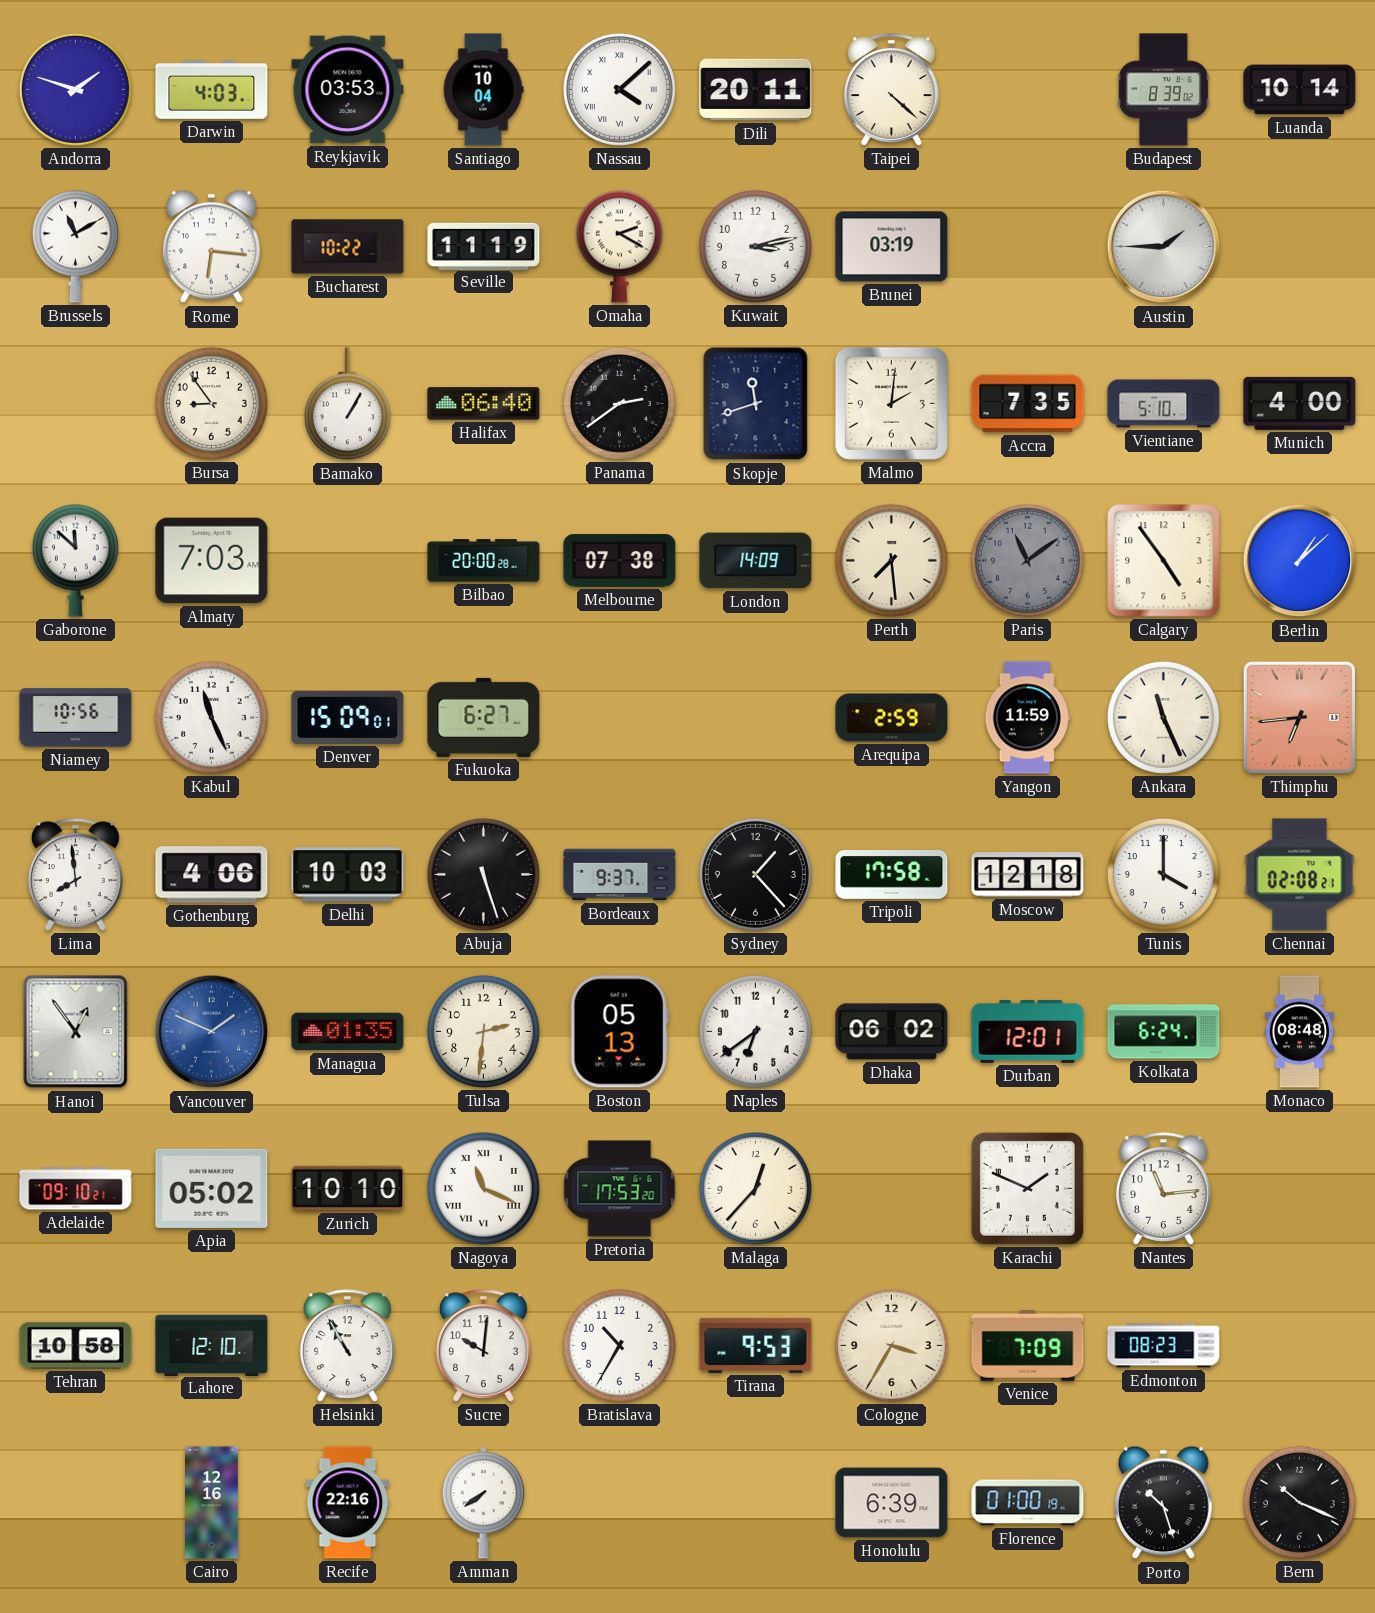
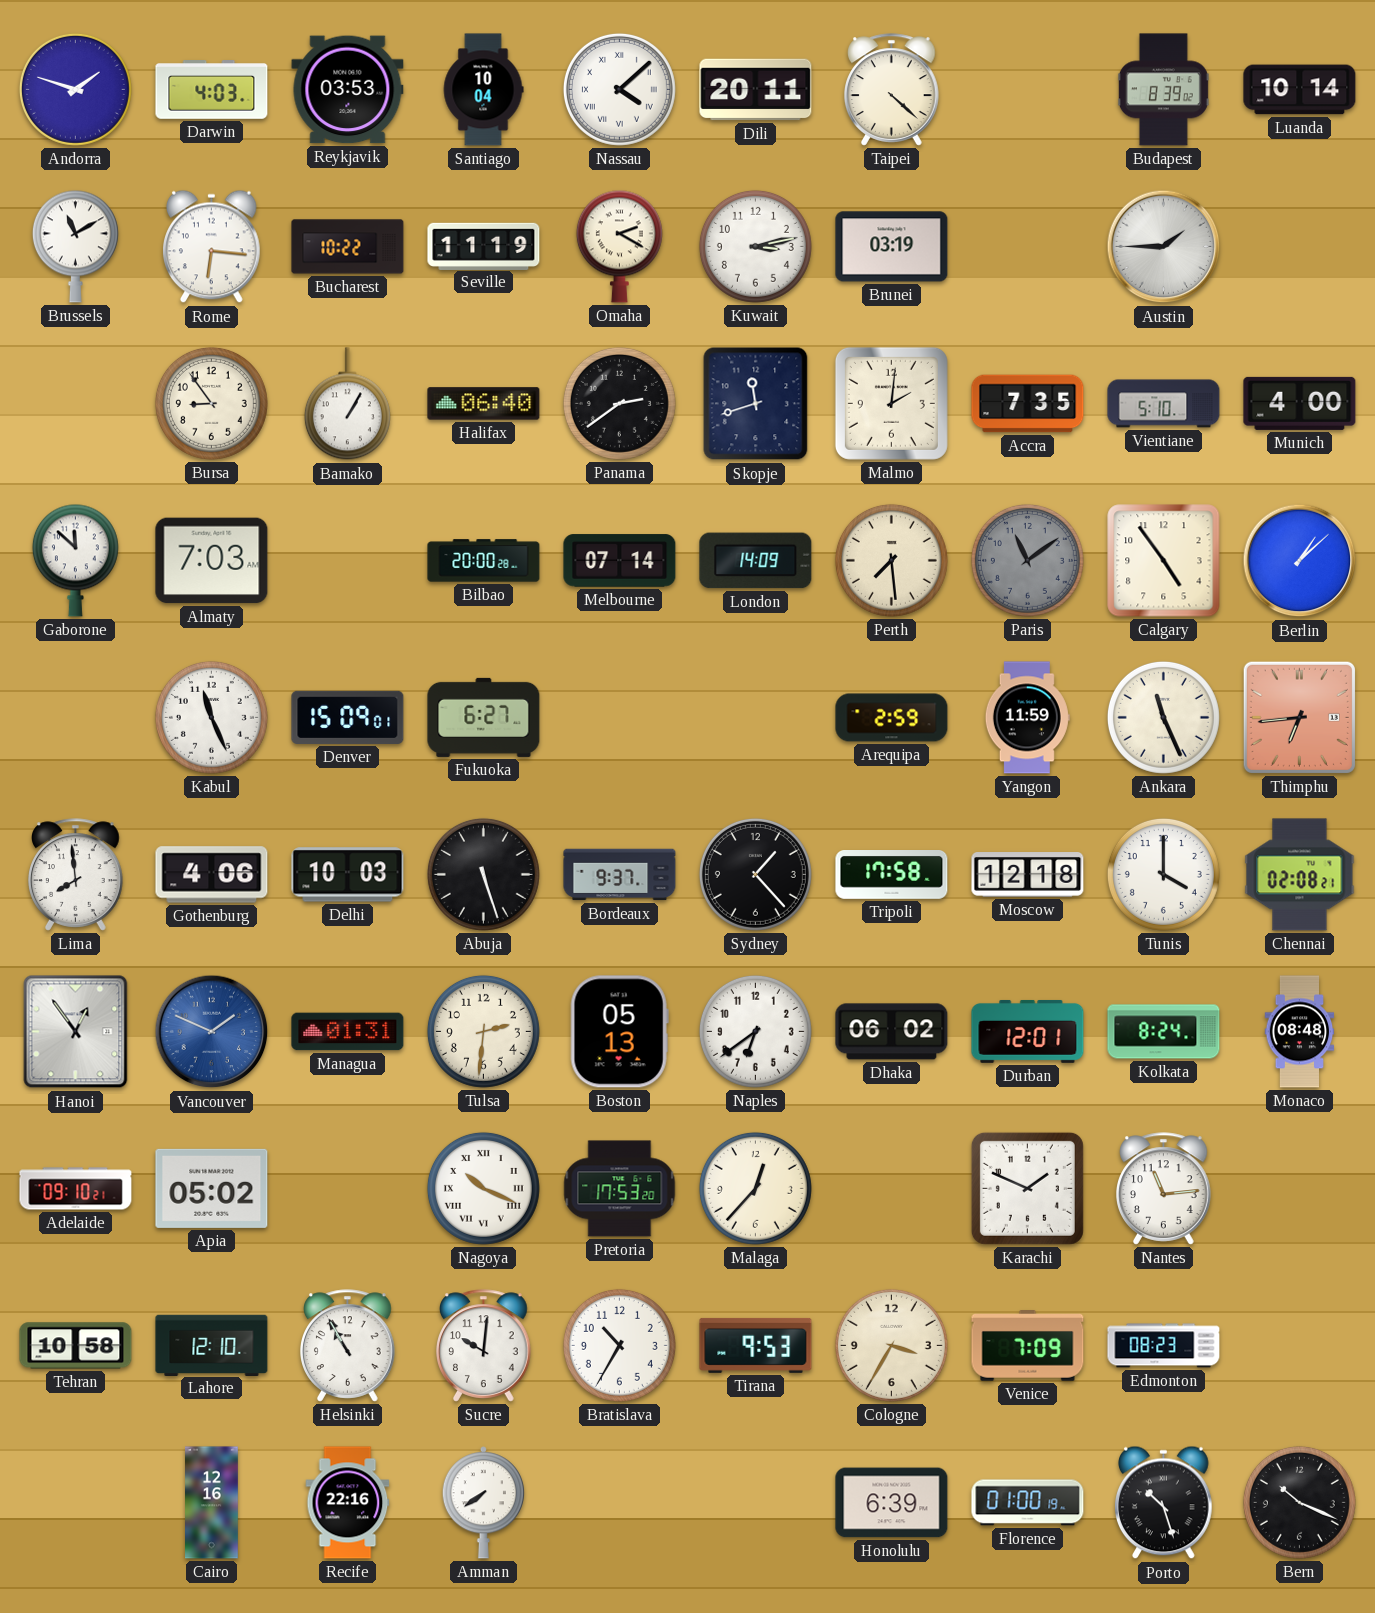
Melbourne: 07:38 -> 07:14 (620, 561)
Niamey: 10:56 -> none (76, 718)
Managua: 01:35 -> 01:31 (348, 1032)
Kolkata: 6:24 -> 8:24 (1164, 1032)
Zurich: 10:10 -> none (348, 1188)
Nagoya: 11:19 -> 10:19 (483, 1188)
